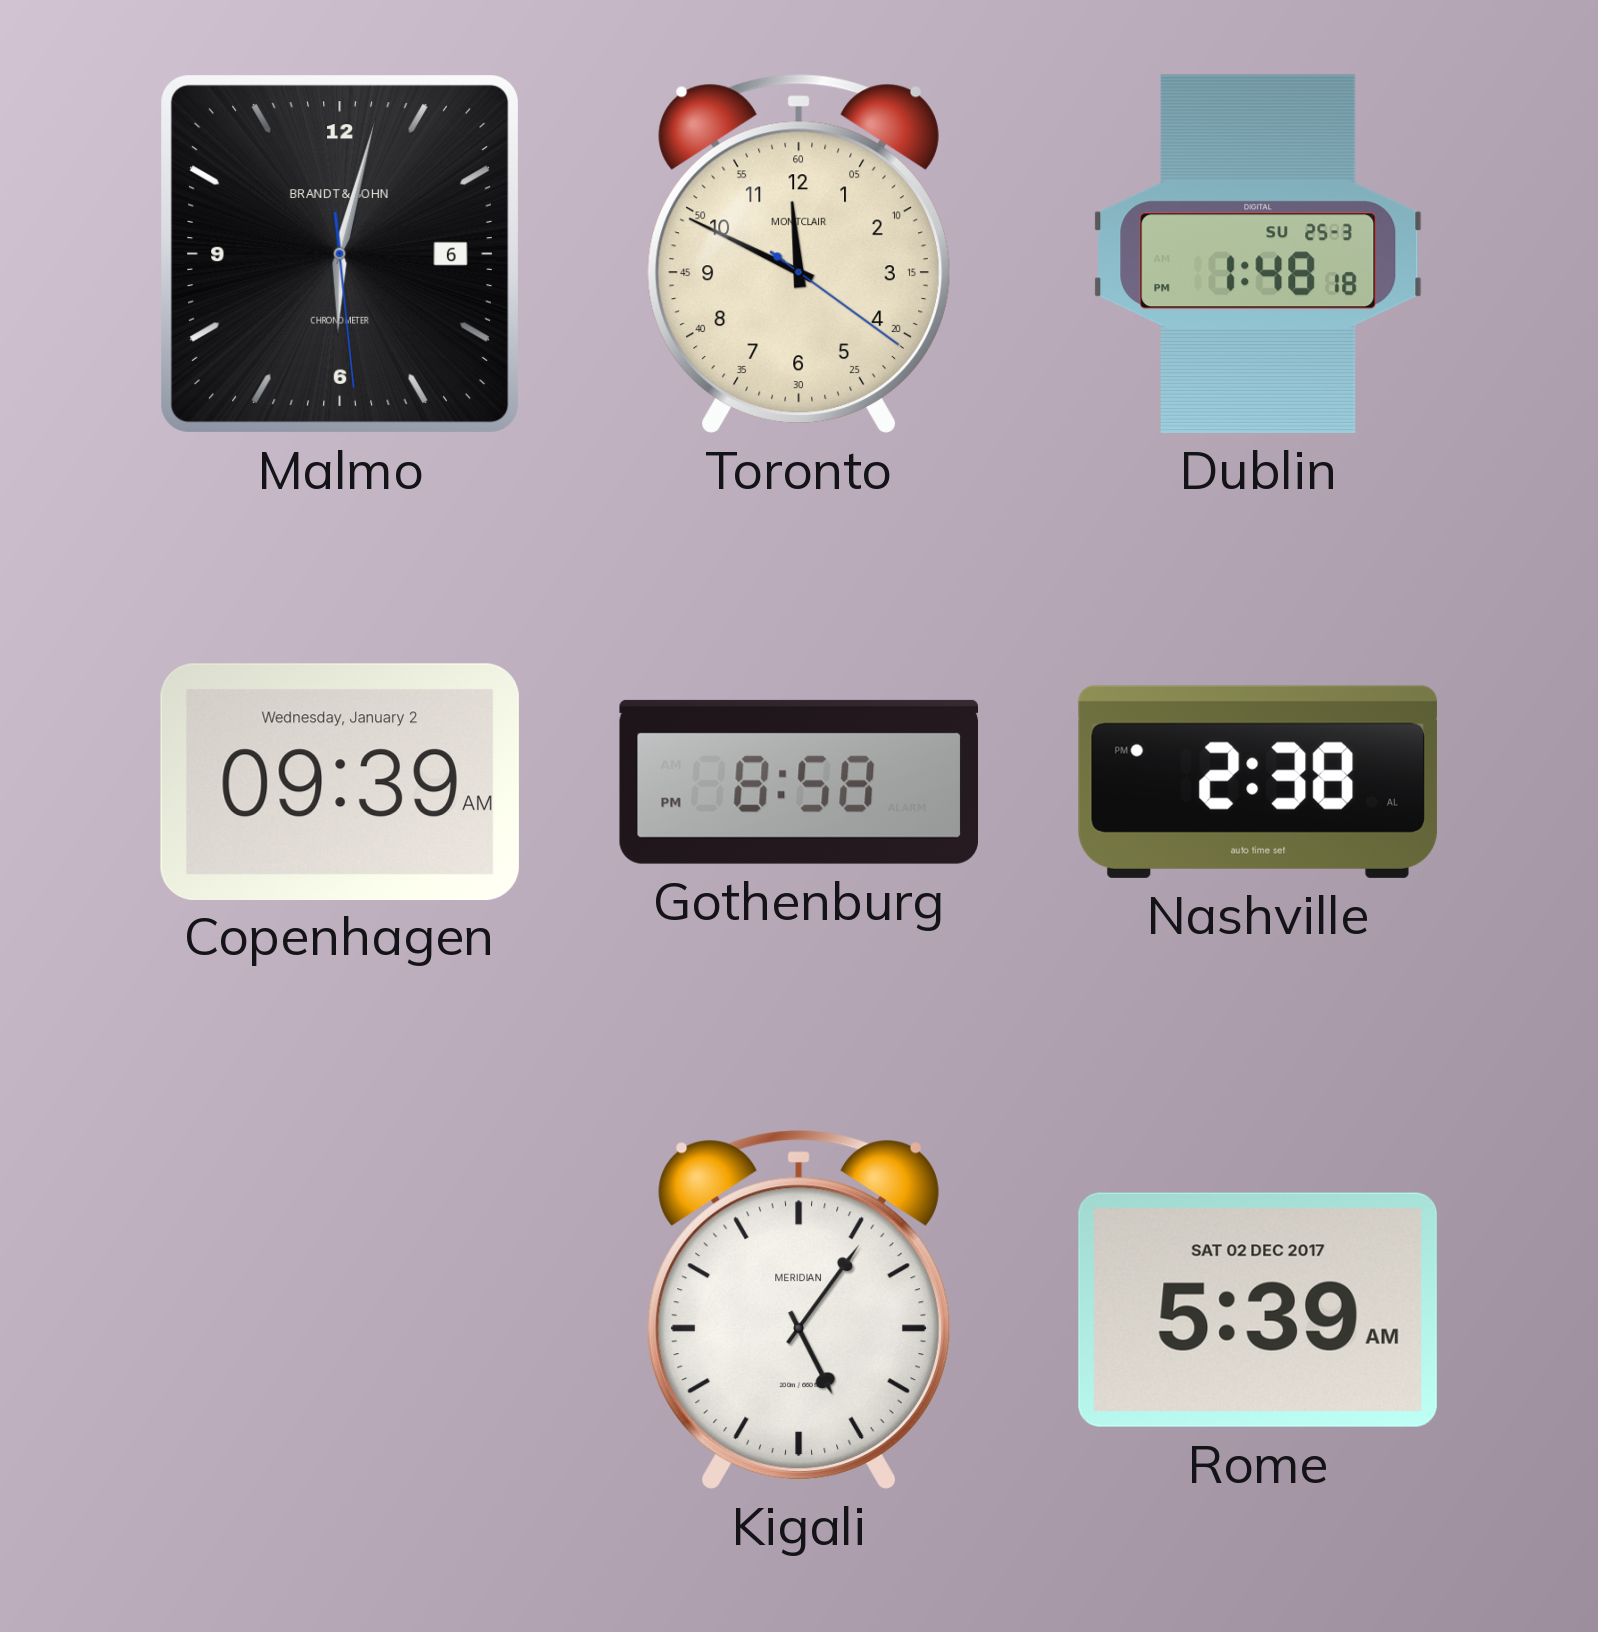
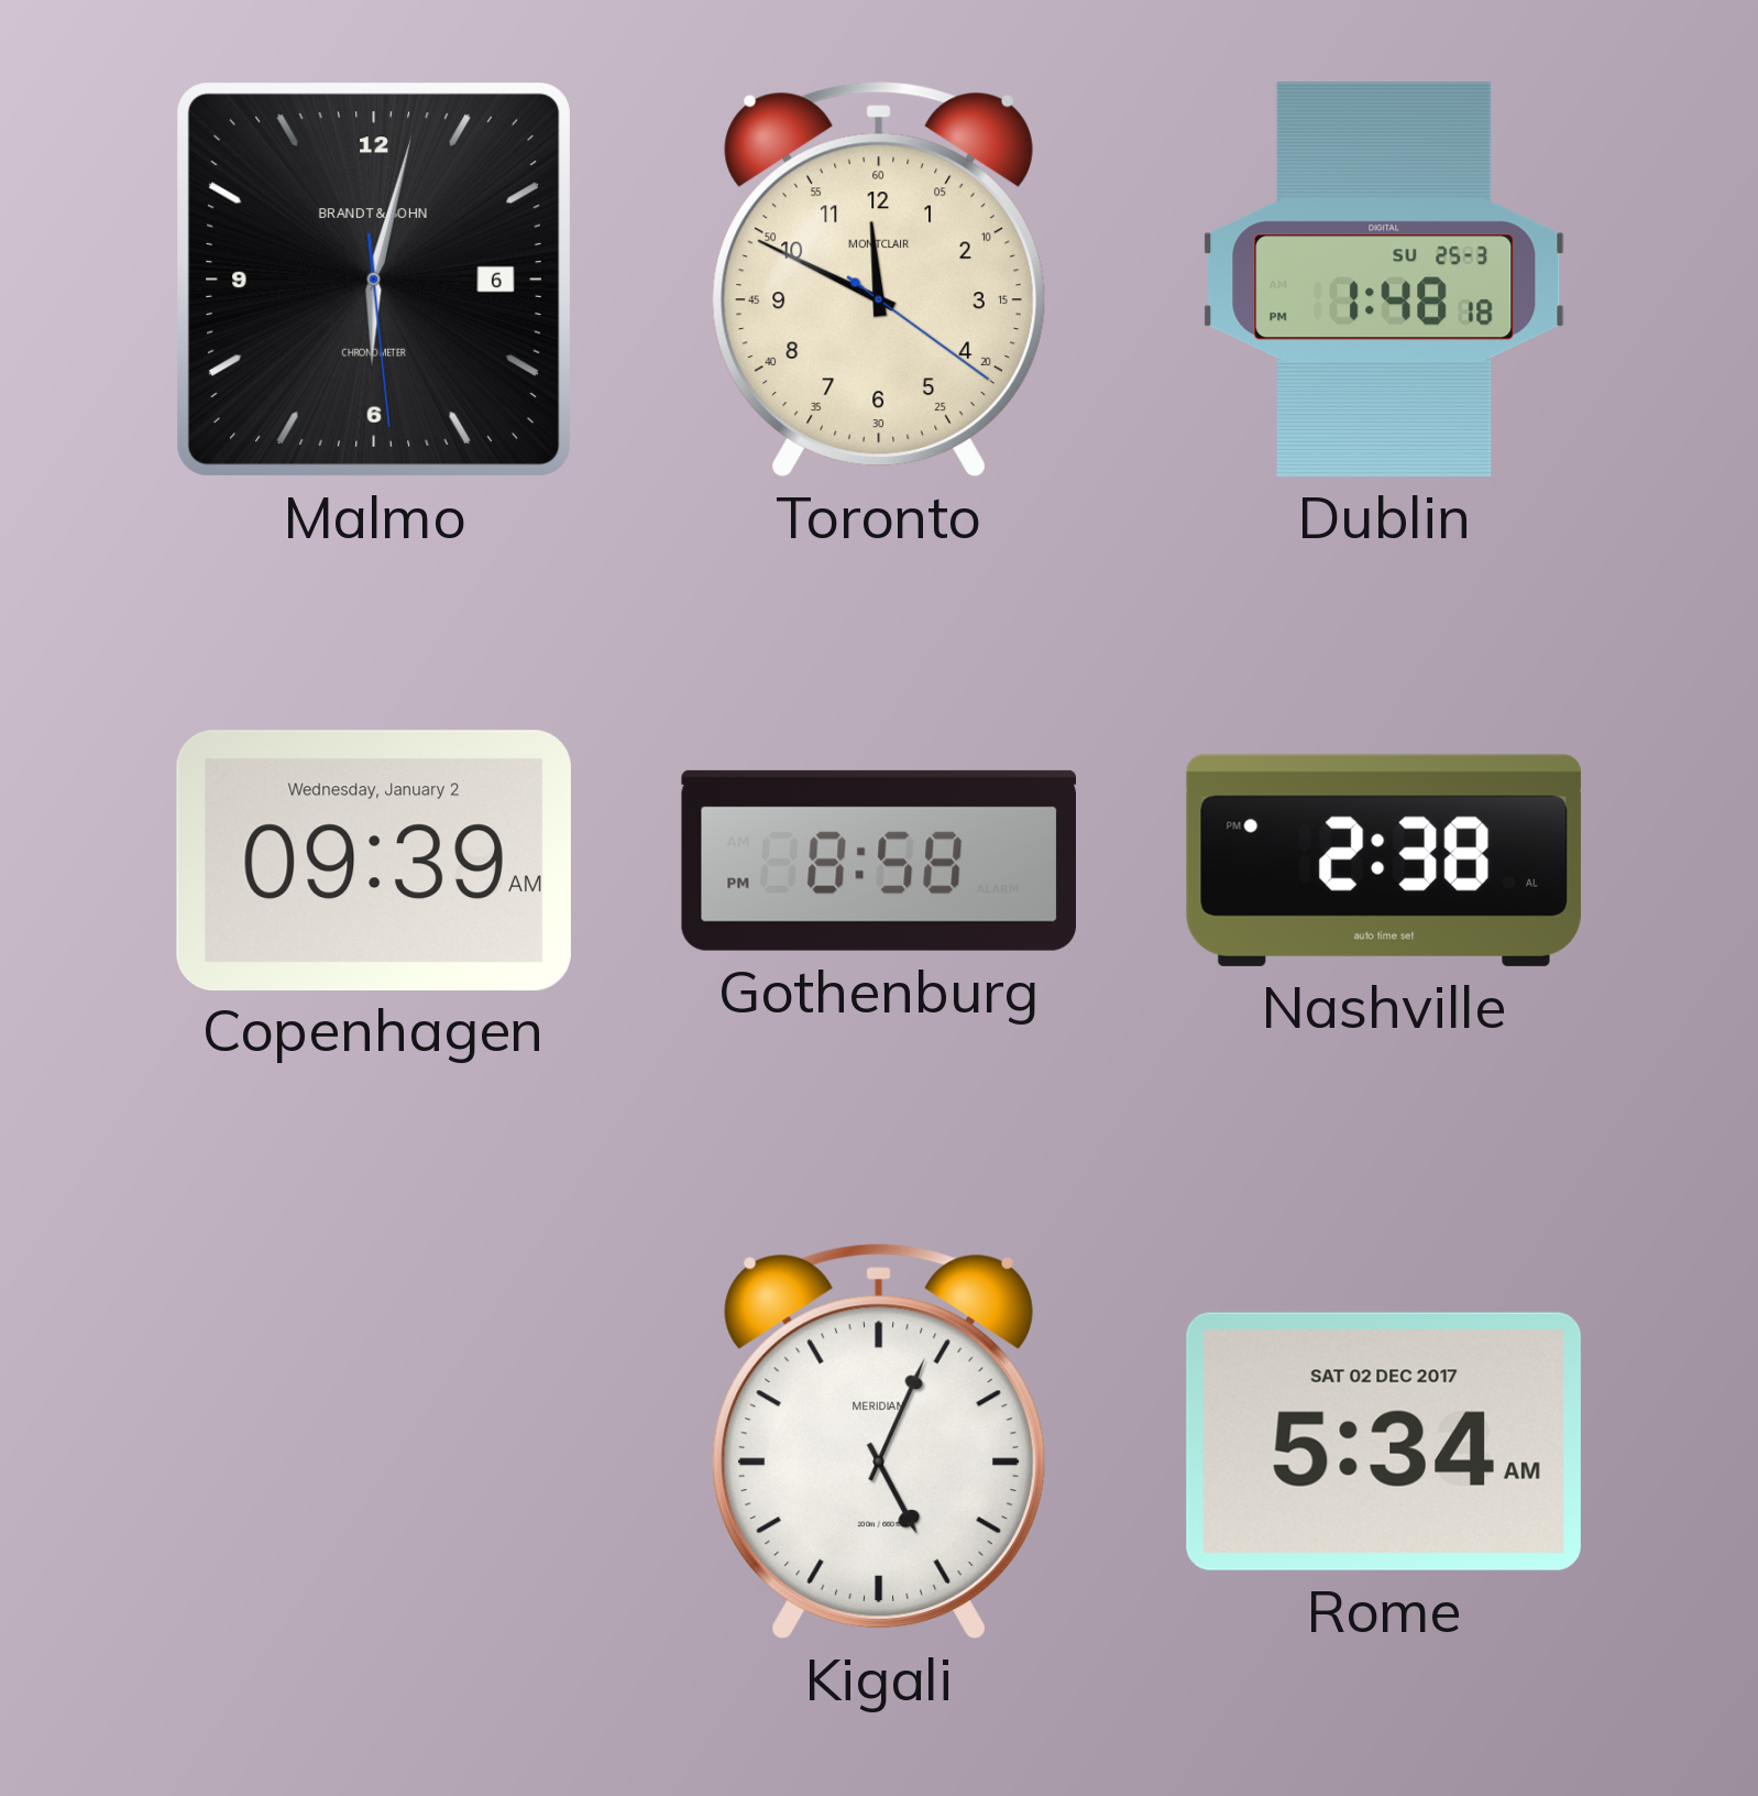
Kigali: 5:06 -> 5:04 (879, 1442)
Rome: 5:39 -> 5:34 (1384, 1442)
